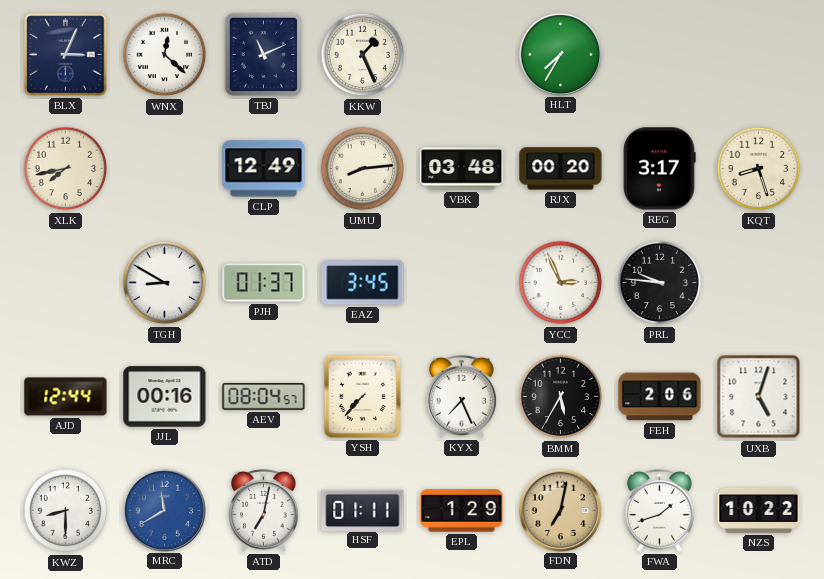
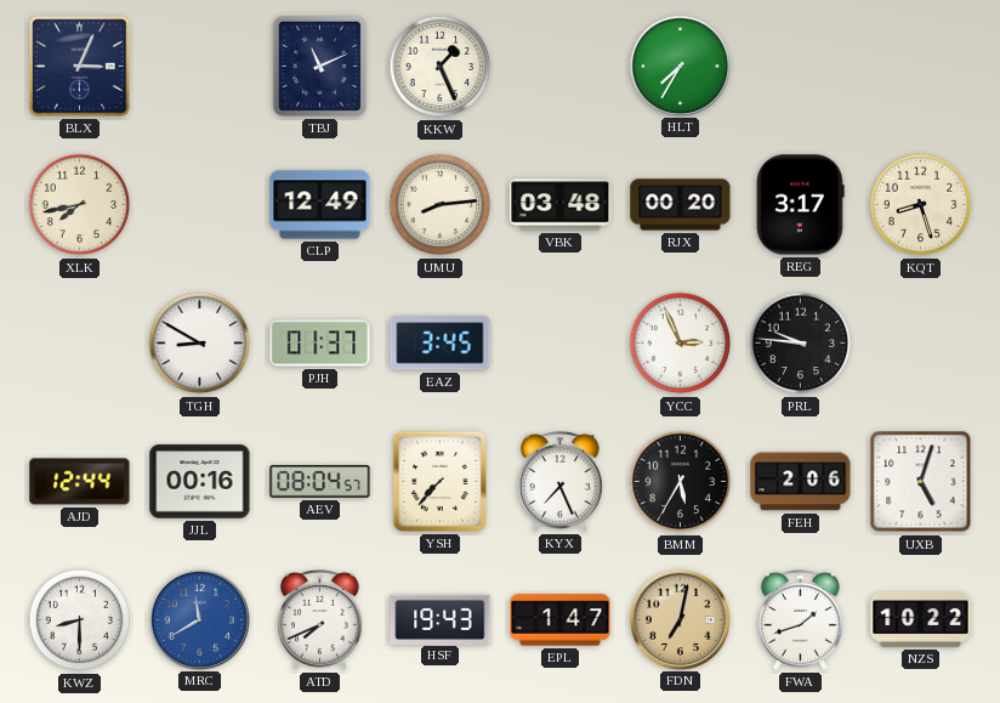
WNX: 12:22 -> none (165, 55)
ATD: 7:02 -> 7:41 (320, 619)
HSF: 01:11 -> 19:43 (441, 619)
EPL: 1:29 -> 1:47 (561, 620)
